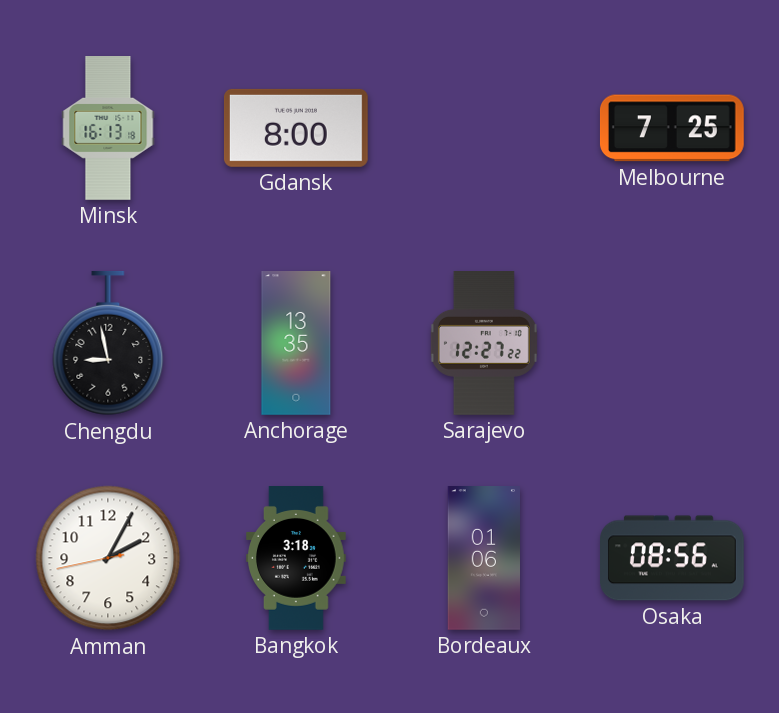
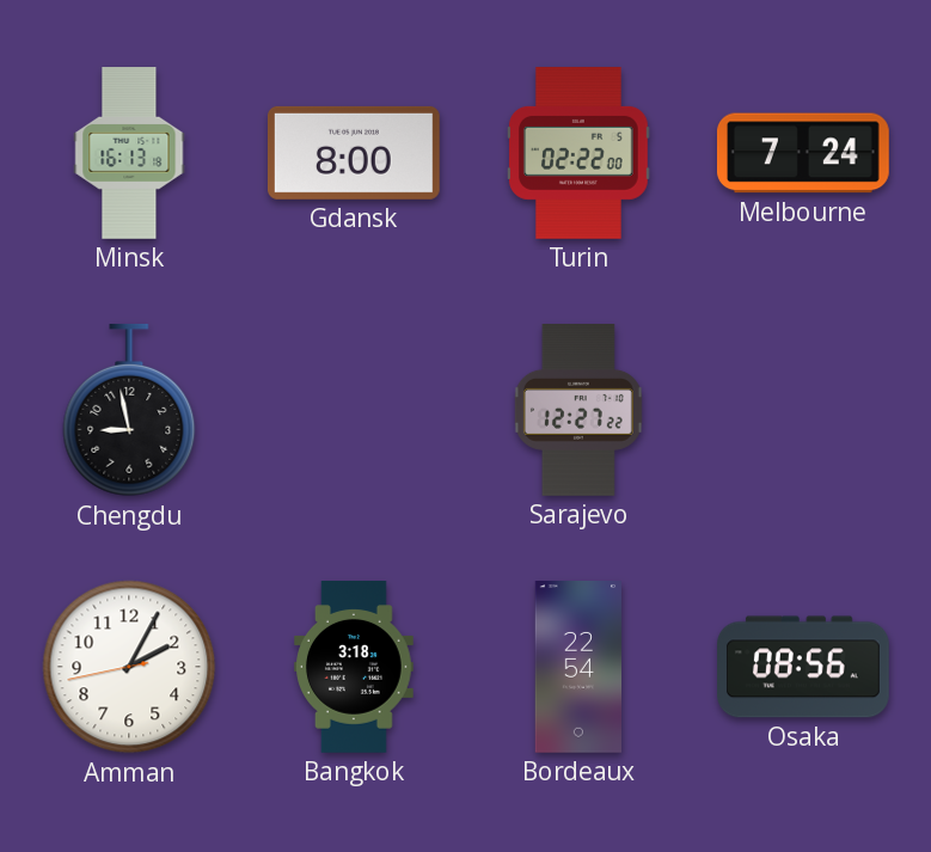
Turin: none -> 02:22 (580, 154)
Melbourne: 7:25 -> 7:24 (803, 153)
Anchorage: 13:35 -> none (296, 344)
Bordeaux: 01:06 -> 22:54 (577, 668)
